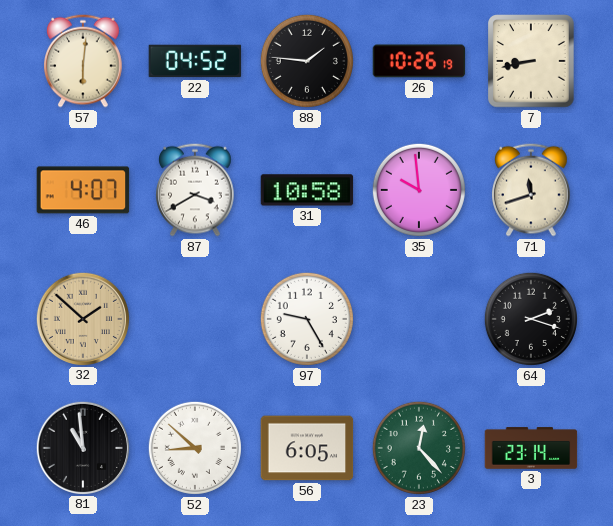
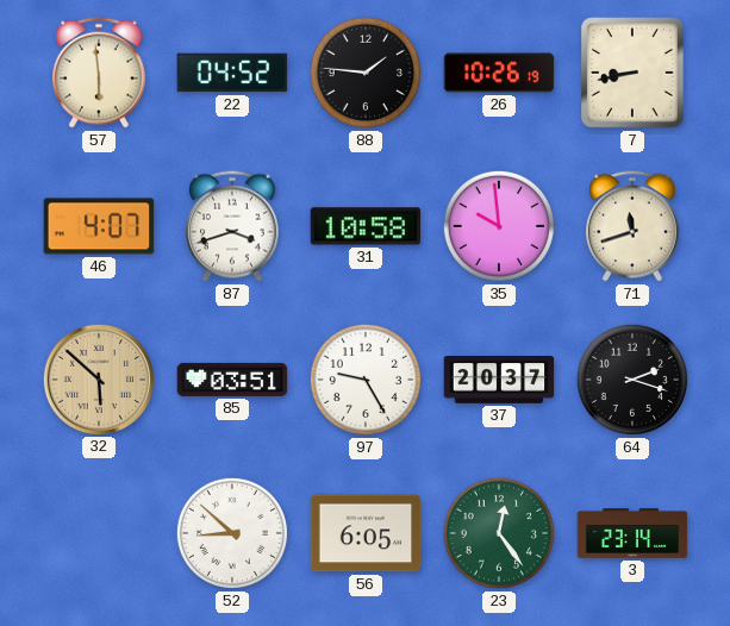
57: 6:01 -> 5:59 (100, 73)
87: 3:40 -> 3:42 (233, 226)
32: 1:52 -> 5:52 (98, 378)
85: none -> 03:51 (232, 380)
37: none -> 20:37 (499, 380)
81: 10:59 -> none (82, 447)
23: 12:23 -> 12:24 (499, 533)
